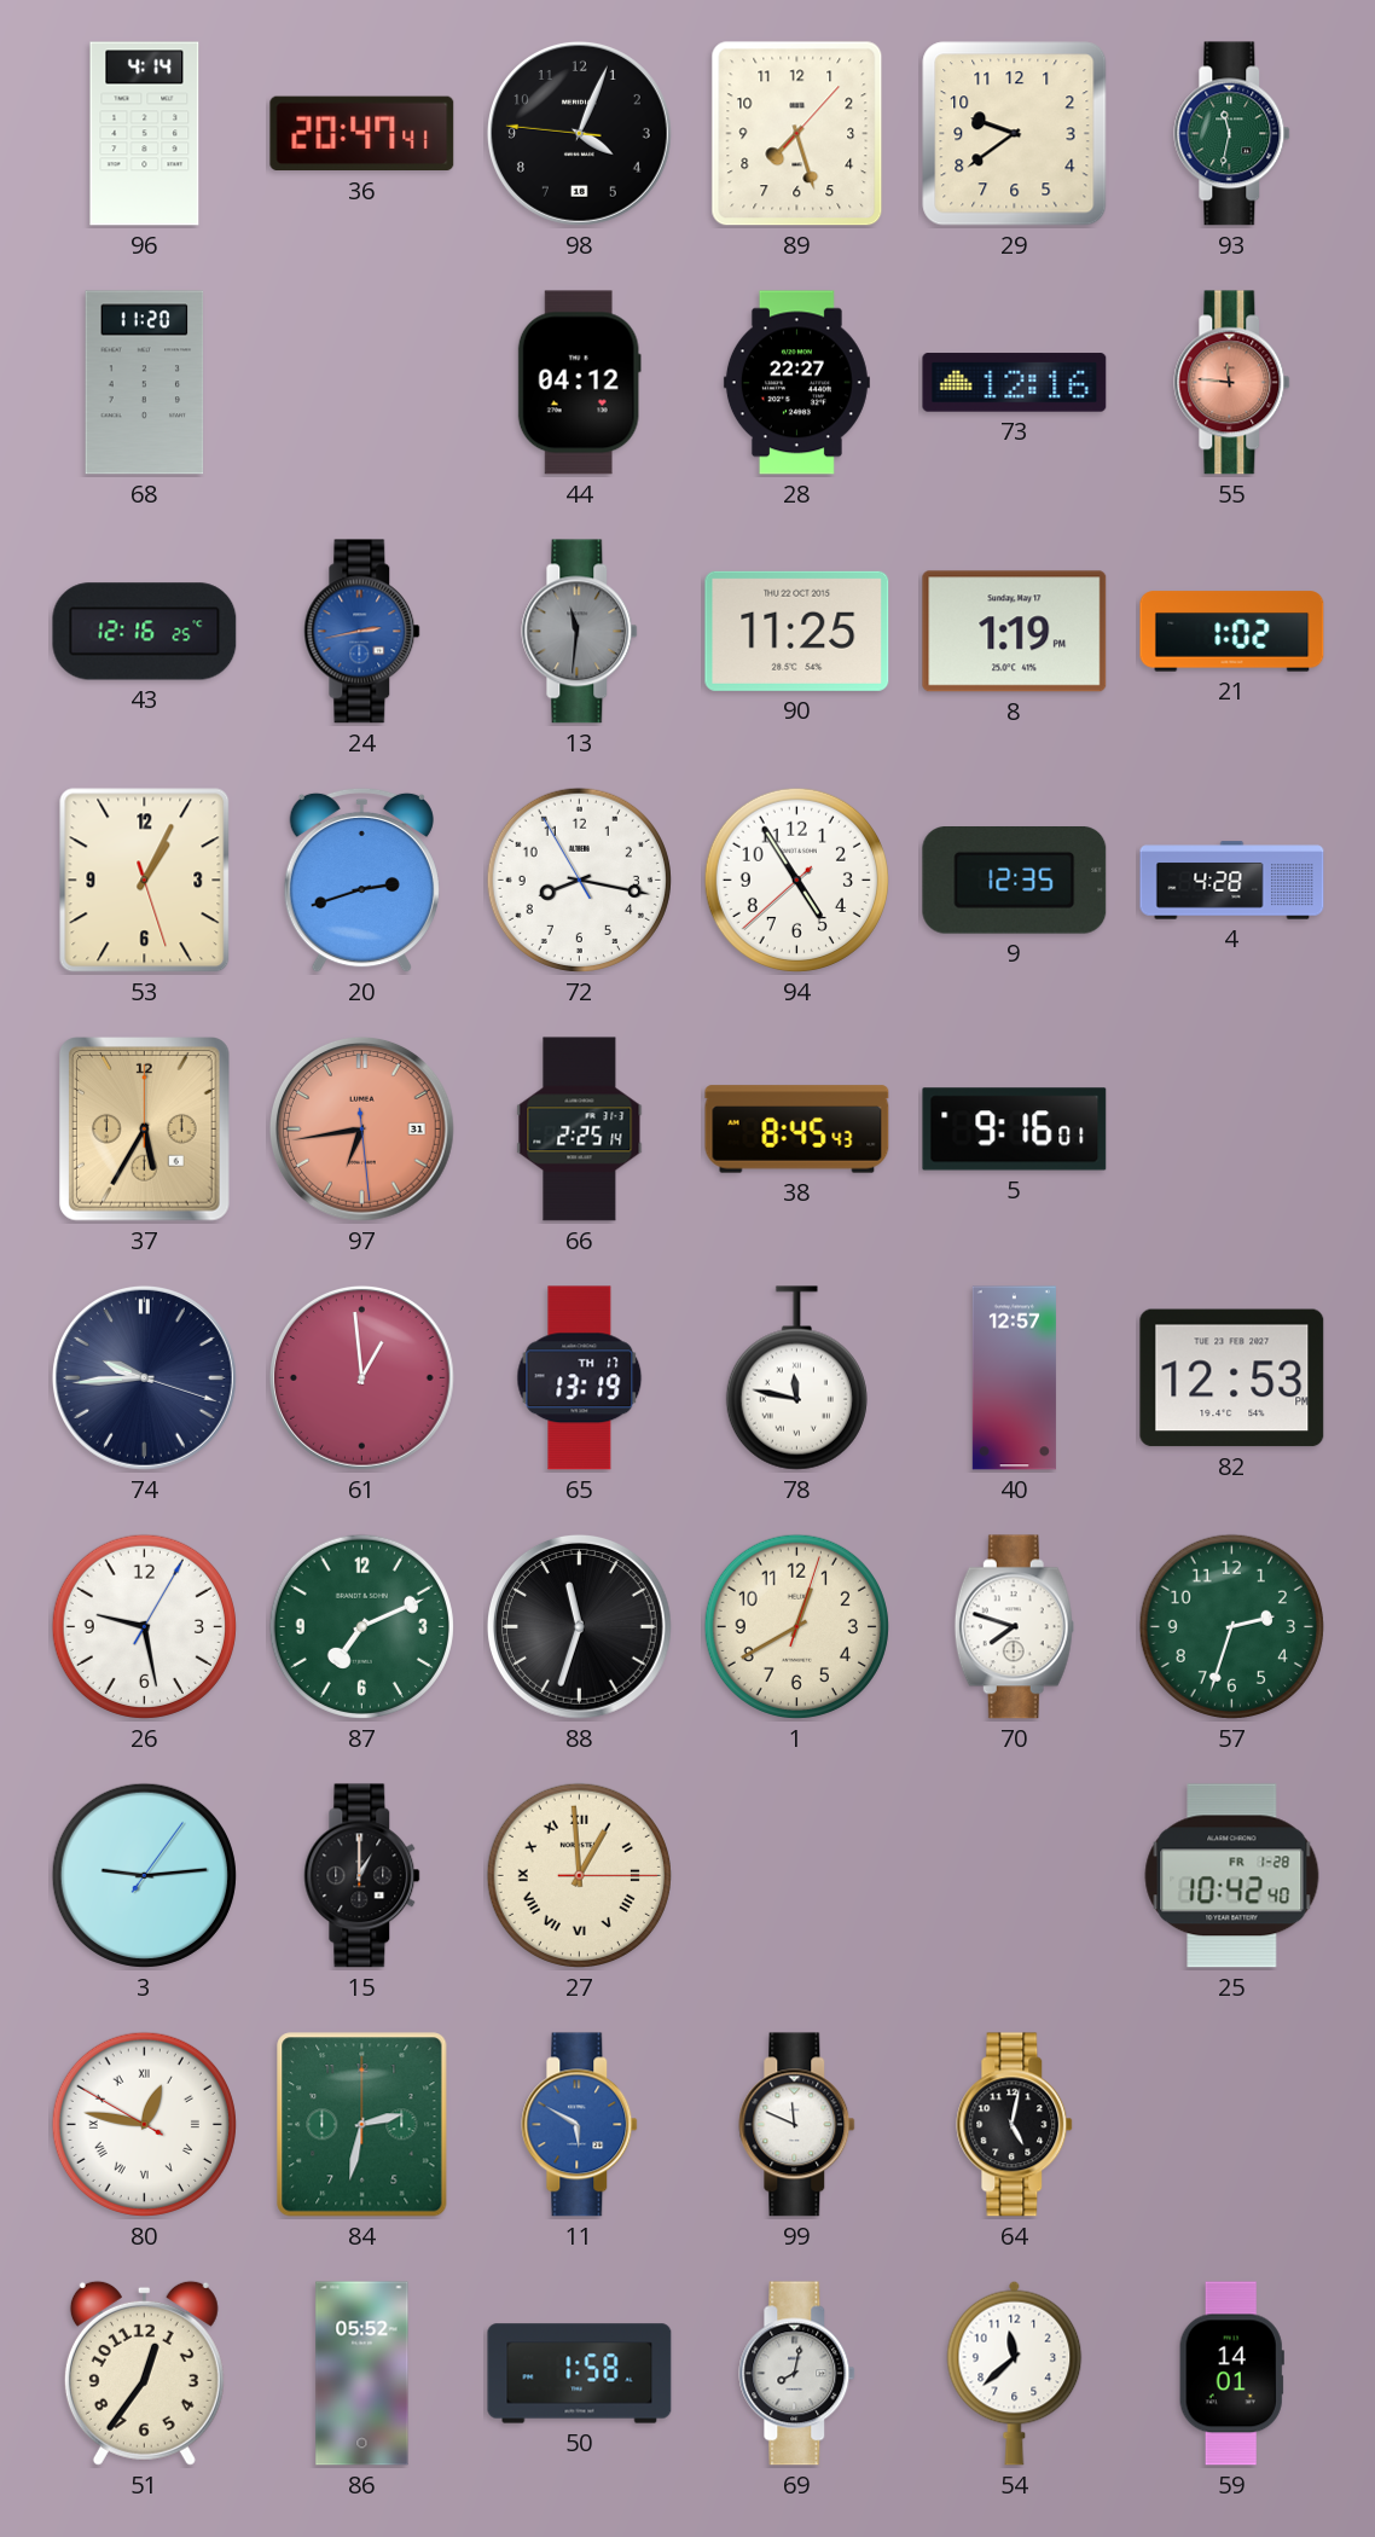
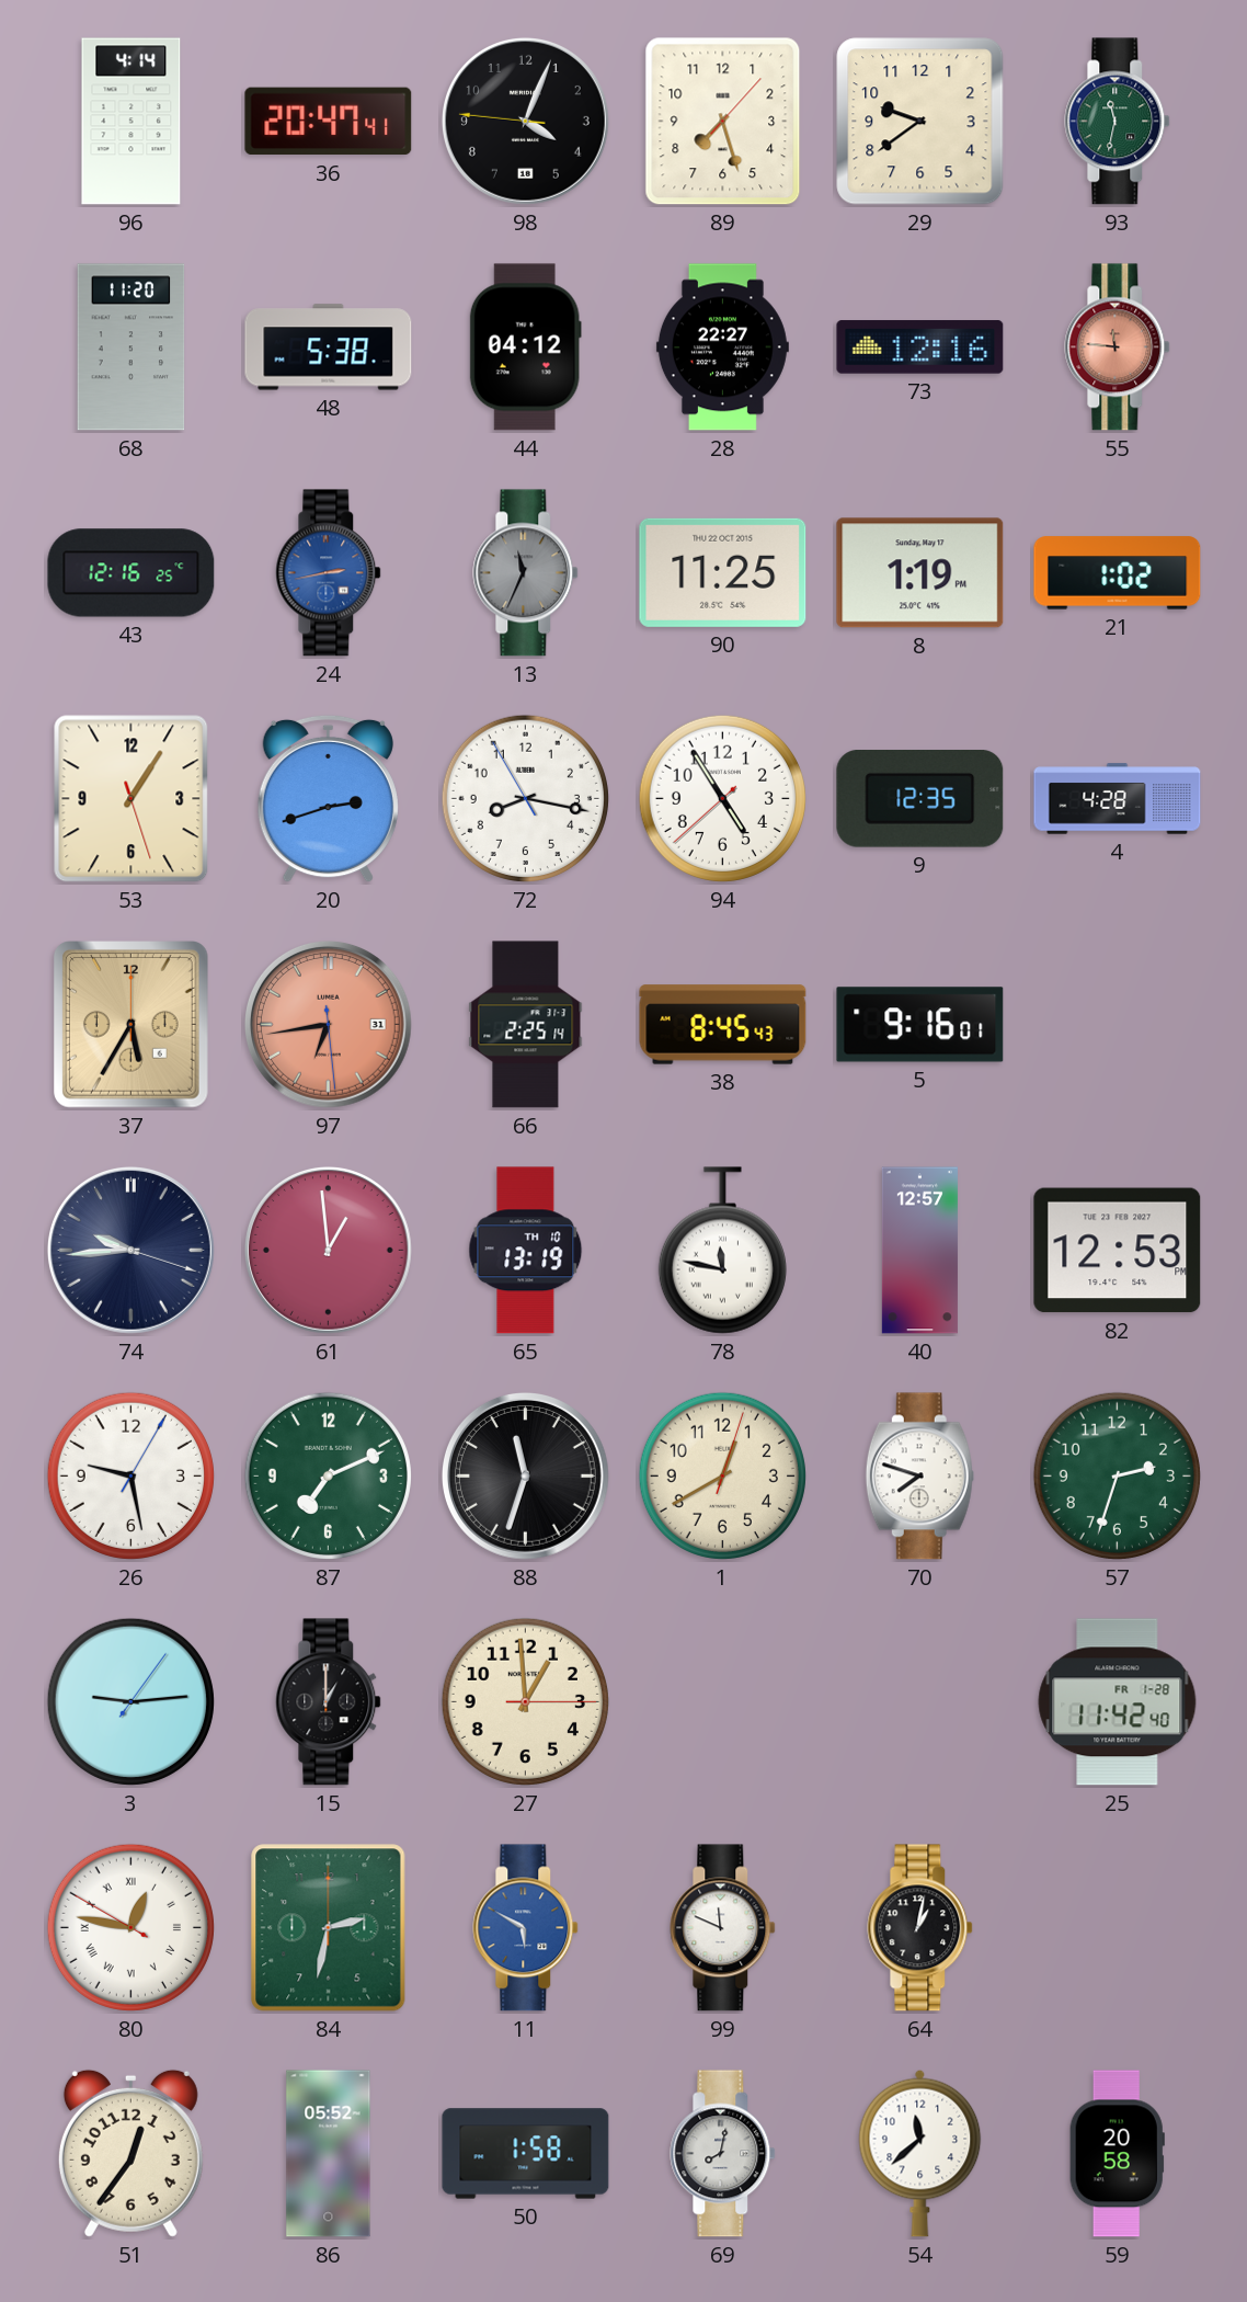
48: none -> 5:38 (329, 347)
13: 11:31 -> 11:34 (526, 573)
53: 1:04 -> 1:05 (131, 799)
65 date: TH 17 -> TH 10 (526, 1251)
27 numerals: Roman -> Arabic (525, 1701)
25: 10:42 -> 11:42 (1118, 1702)
64: 5:02 -> 1:02 (920, 1928)
59: 14:01 -> 20:58 (1117, 2154)
